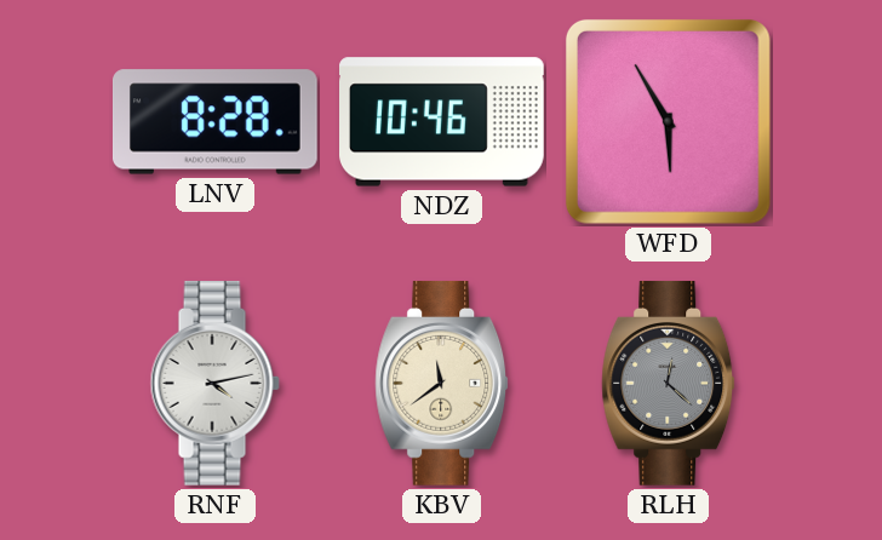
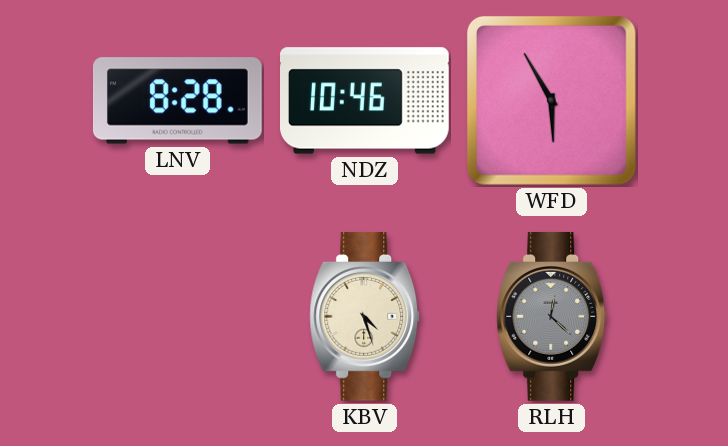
RNF: 4:13 -> none (214, 383)
KBV: 11:39 -> 4:27 (365, 316)
